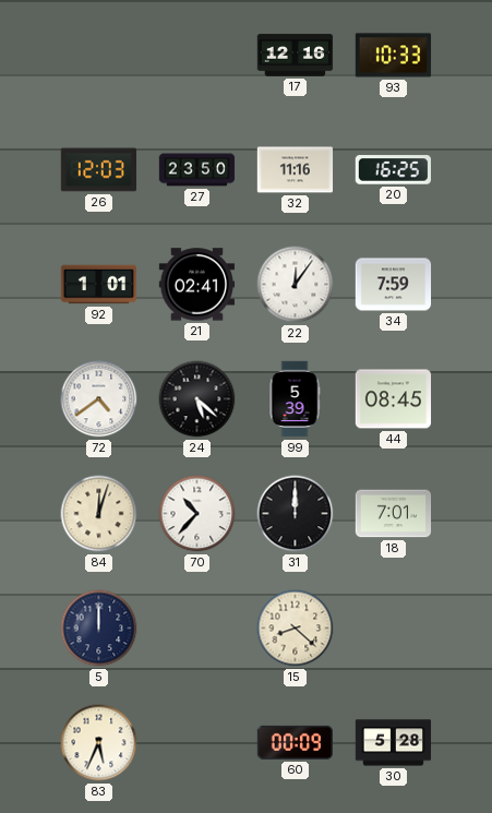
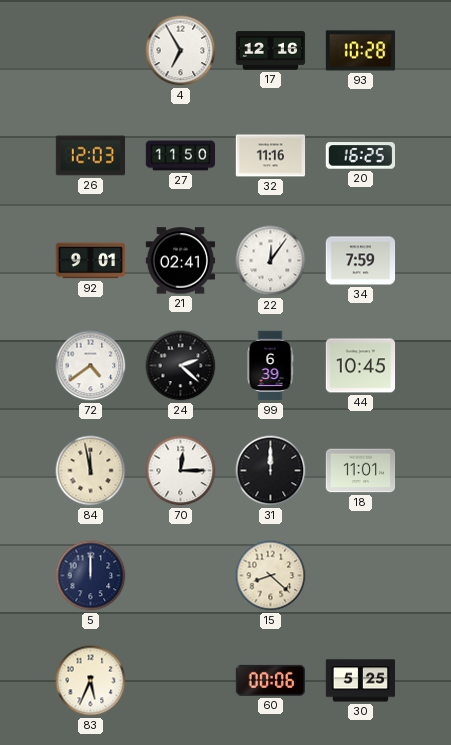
4: none -> 6:55 (181, 51)
93: 10:33 -> 10:28 (361, 51)
27: 23:50 -> 11:50 (181, 156)
92: 1:01 -> 9:01 (91, 261)
24: 5:22 -> 2:22 (181, 366)
99: 5:39 -> 6:39 (270, 366)
44: 08:45 -> 10:45 (361, 366)
84: 12:03 -> 11:58 (91, 471)
70: 10:37 -> 12:15 (181, 471)
18: 7:01 -> 11:01 (361, 471)
60: 00:09 -> 00:06 (270, 680)
30: 5:28 -> 5:25 (361, 681)
